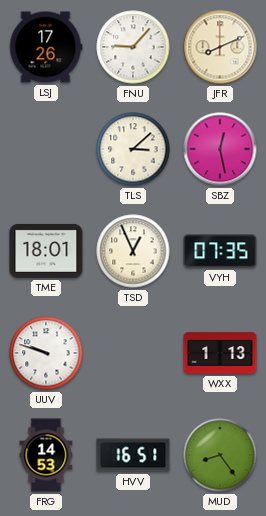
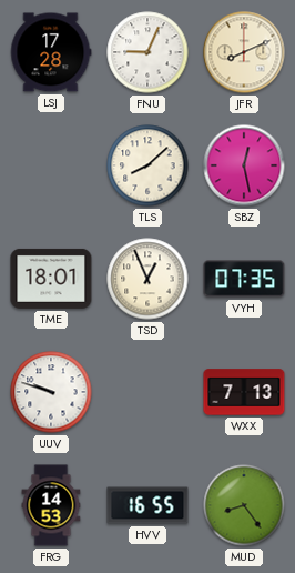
LSJ: 17:26 -> 17:28 (51, 52)
FNU: 9:07 -> 9:04 (147, 52)
TLS: 3:08 -> 8:08 (147, 165)
WXX: 1:13 -> 7:13 (244, 392)
HVV: 16:51 -> 16:55 (147, 505)
